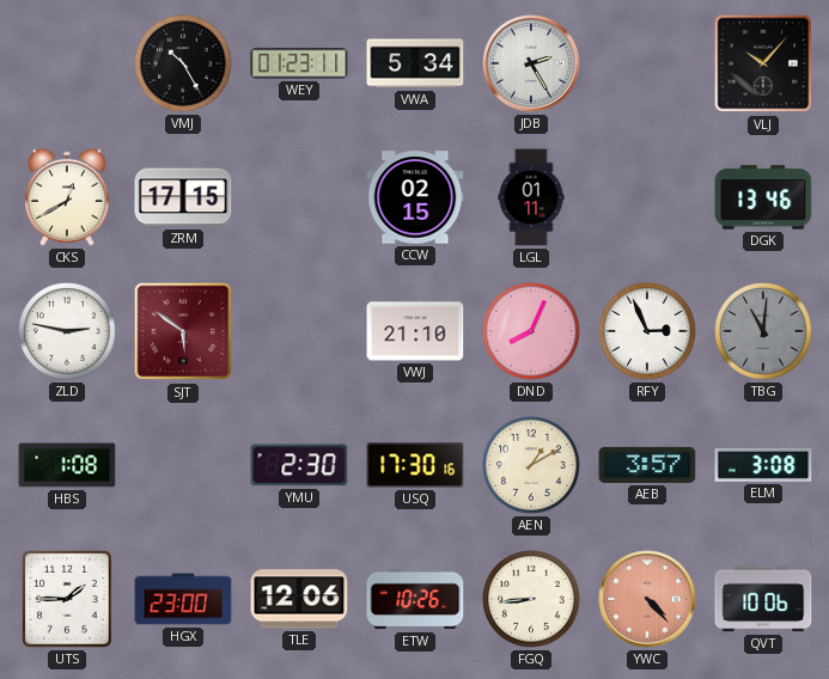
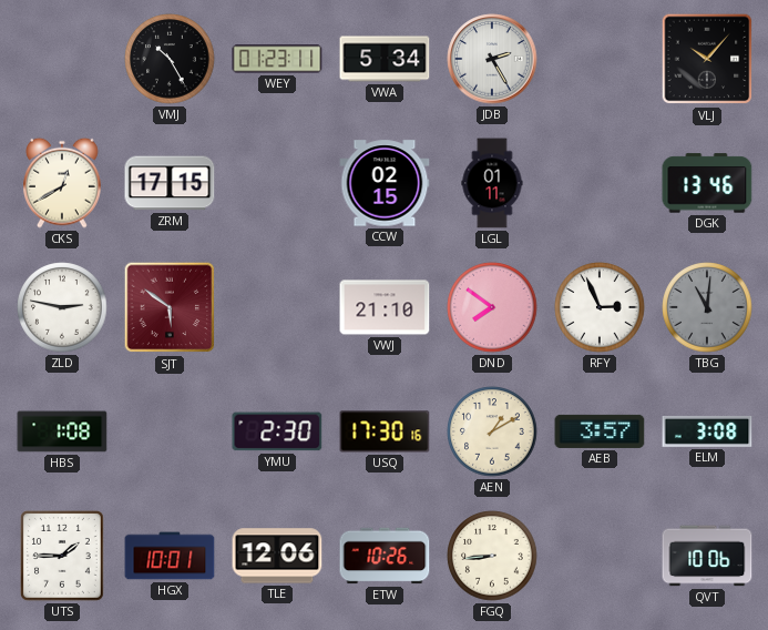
DND: 8:04 -> 7:51 (492, 307)
HGX: 23:00 -> 10:01 (170, 556)
YWC: 4:23 -> none (647, 599)
